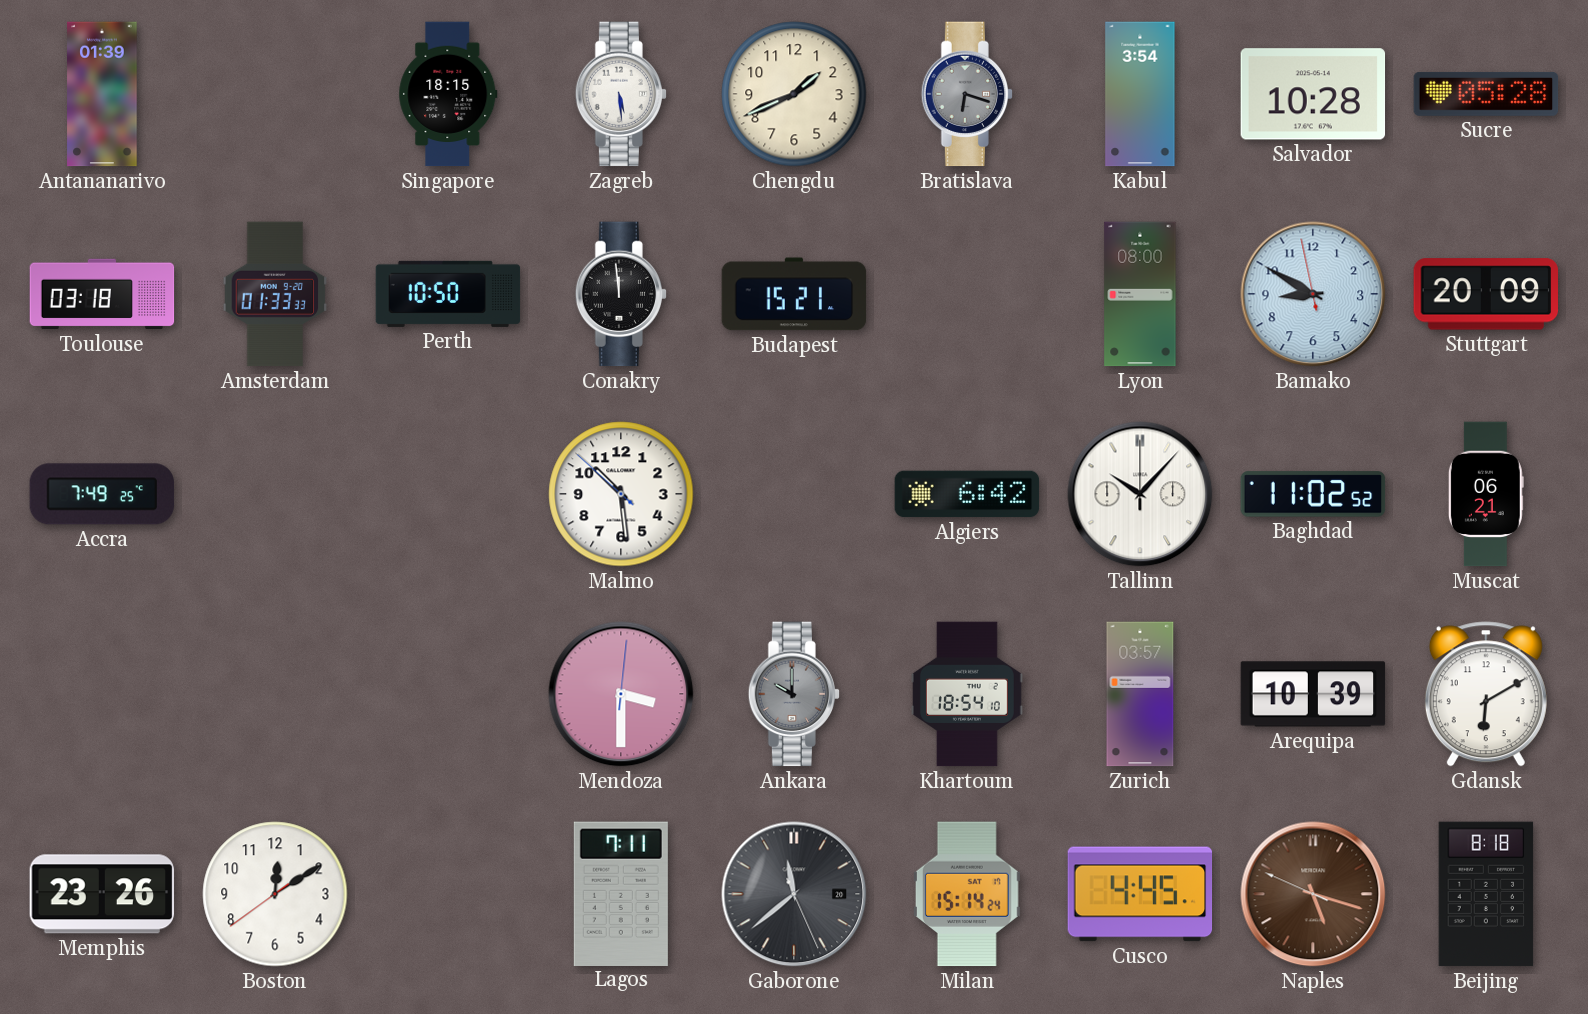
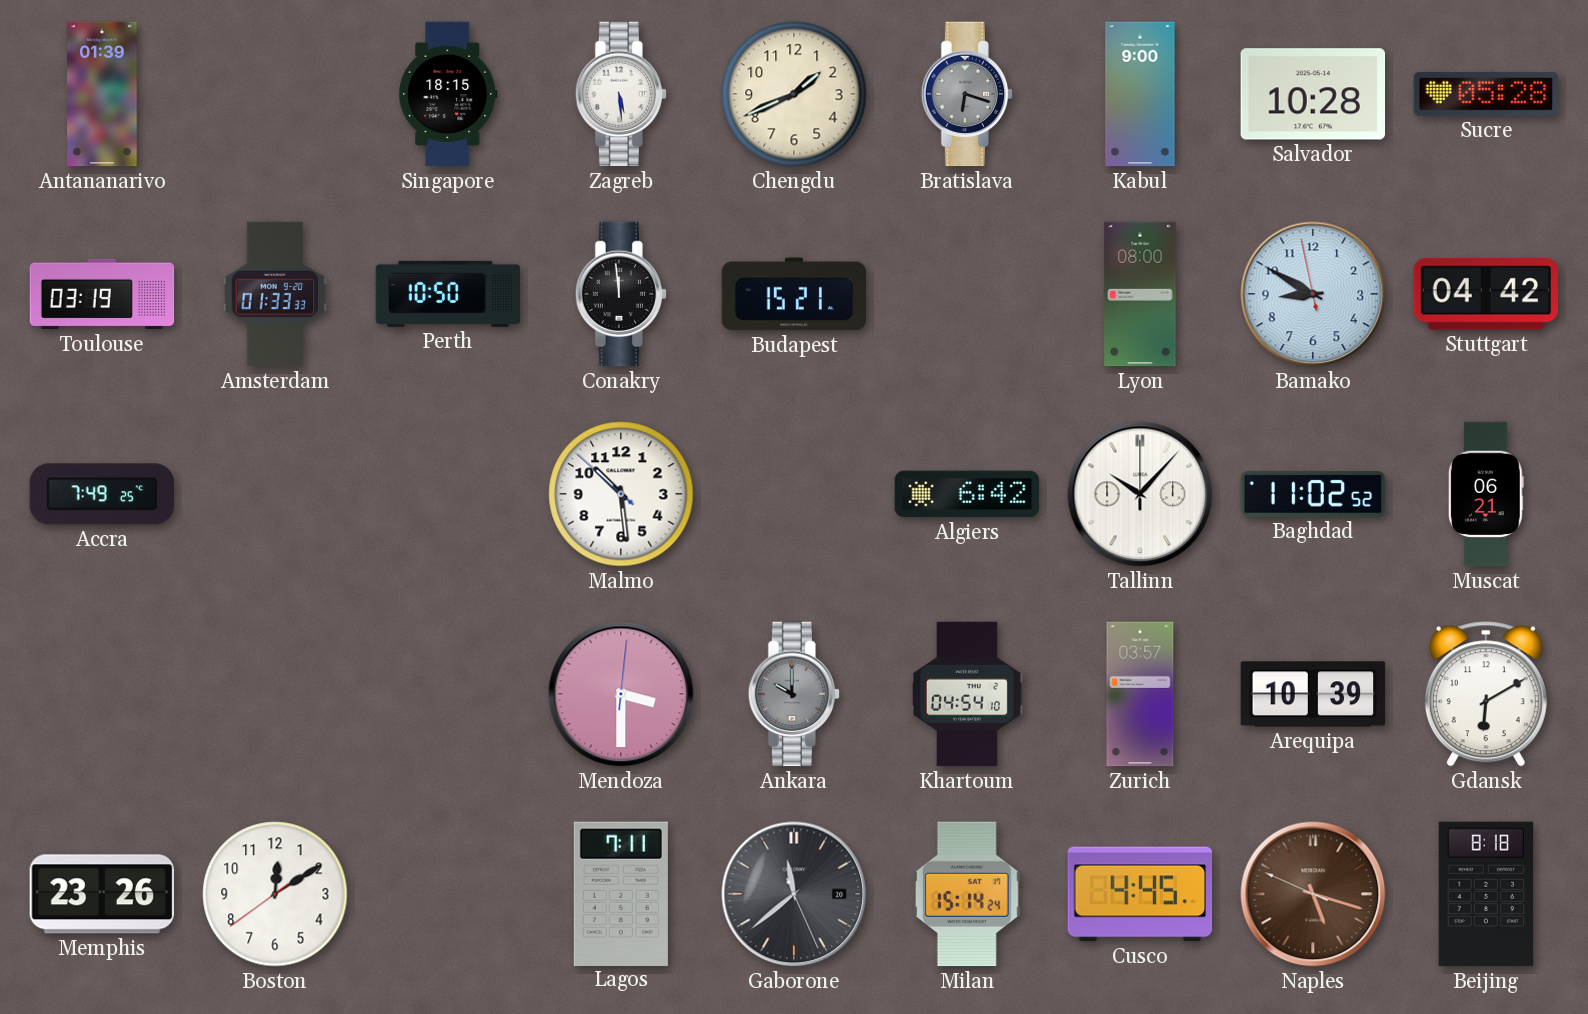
Kabul: 3:54 -> 9:00 (1140, 94)
Toulouse: 03:18 -> 03:19 (102, 294)
Stuttgart: 20:09 -> 04:42 (1486, 294)
Khartoum: 18:54 -> 04:54 (967, 694)
